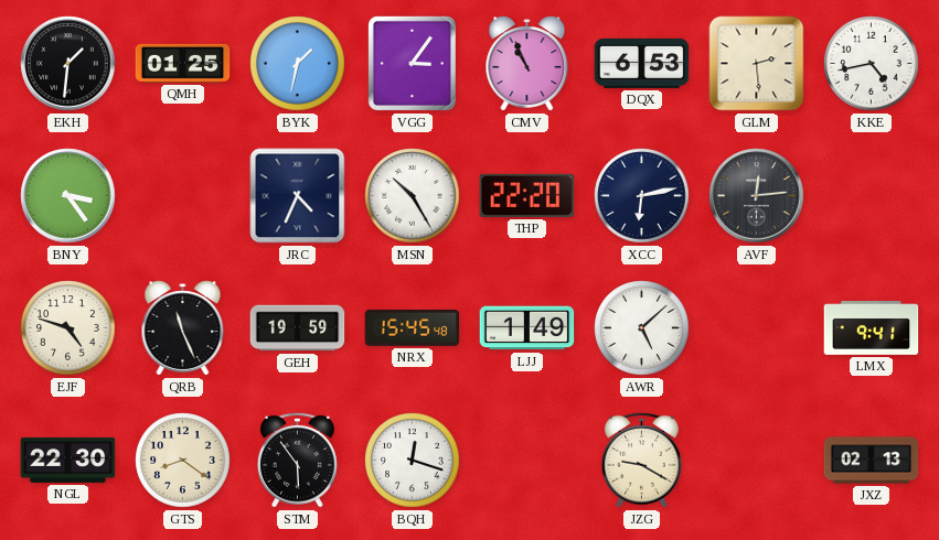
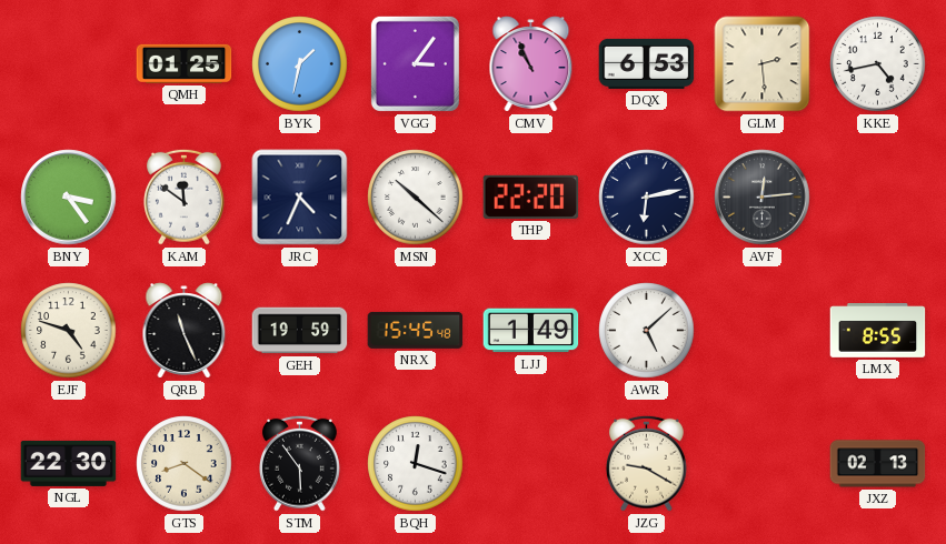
EKH: 1:31 -> none (68, 64)
KAM: none -> 11:51 (183, 197)
MSN: 10:25 -> 10:22 (416, 198)
LMX: 9:41 -> 8:55 (878, 331)
